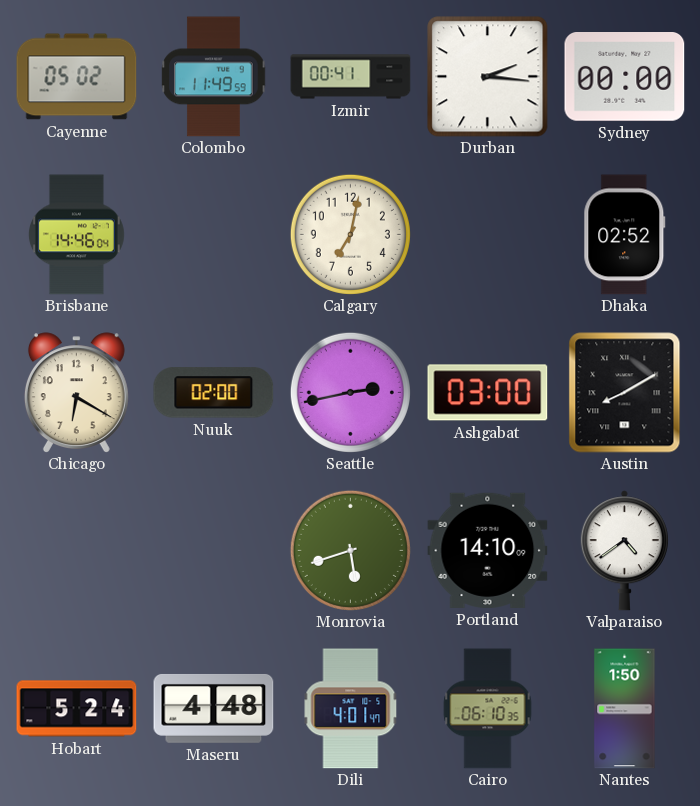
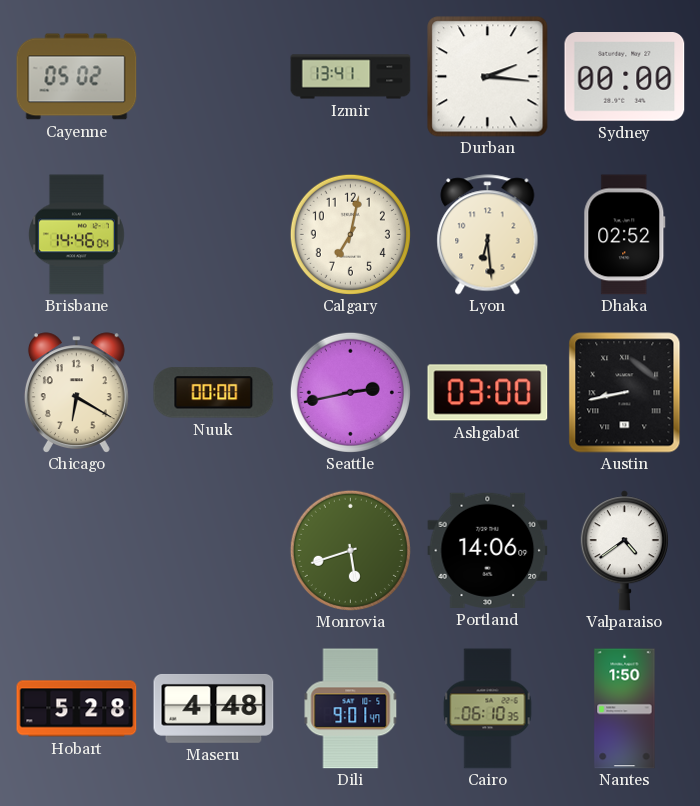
Colombo: 11:49 -> none (214, 77)
Izmir: 00:41 -> 13:41 (351, 77)
Lyon: none -> 6:29 (488, 235)
Nuuk: 02:00 -> 00:00 (214, 393)
Austin: 8:10 -> 8:43 (625, 393)
Portland: 14:10 -> 14:06 (488, 550)
Hobart: 5:24 -> 5:28 (77, 709)
Dili: 4:01 -> 9:01 (351, 709)
